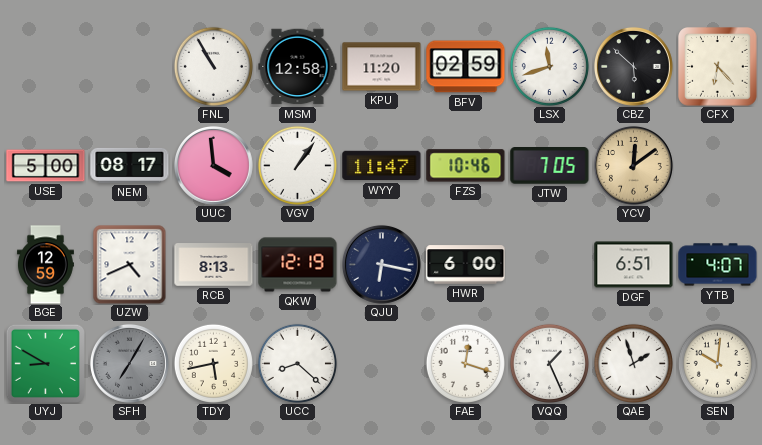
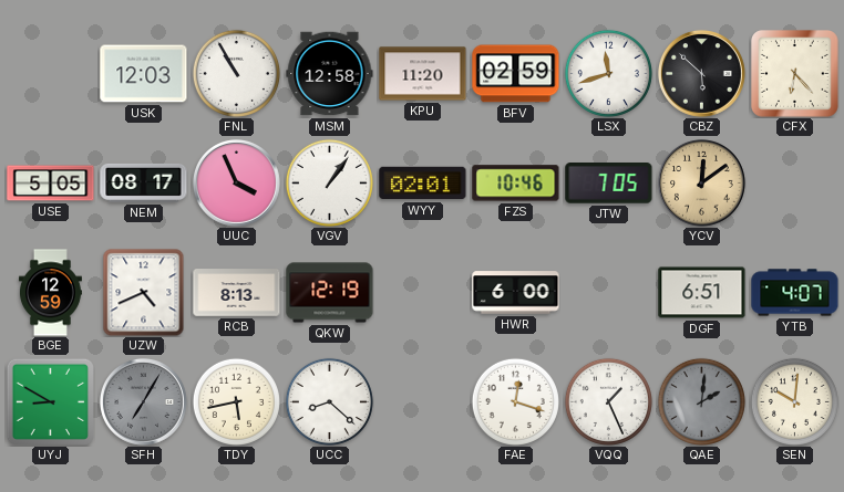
USK: none -> 12:03 (144, 74)
USE: 5:00 -> 5:05 (51, 184)
UUC: 3:59 -> 3:56 (237, 184)
WYY: 11:47 -> 02:01 (423, 184)
QJU: 6:17 -> none (382, 265)
QAE: 1:57 -> 2:01 (701, 401)
QAE dial: white -> grey (701, 401)
